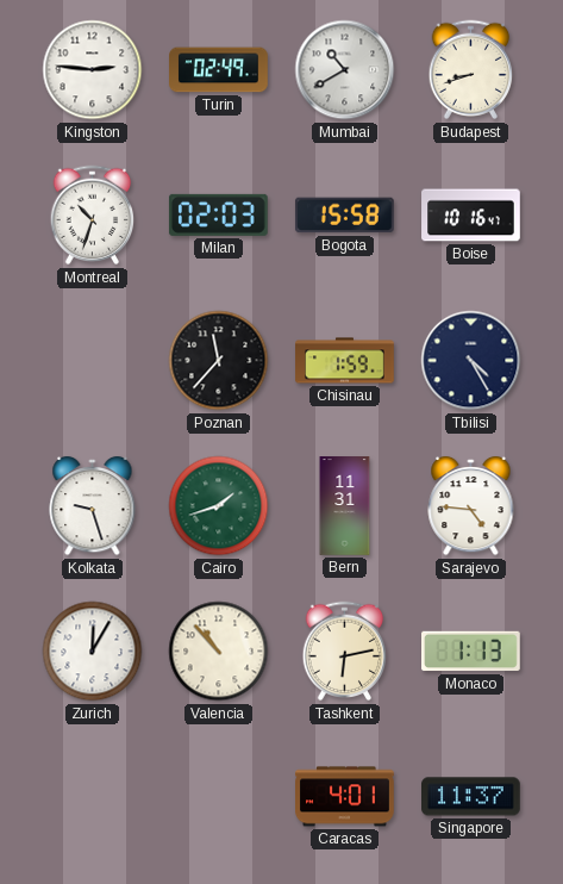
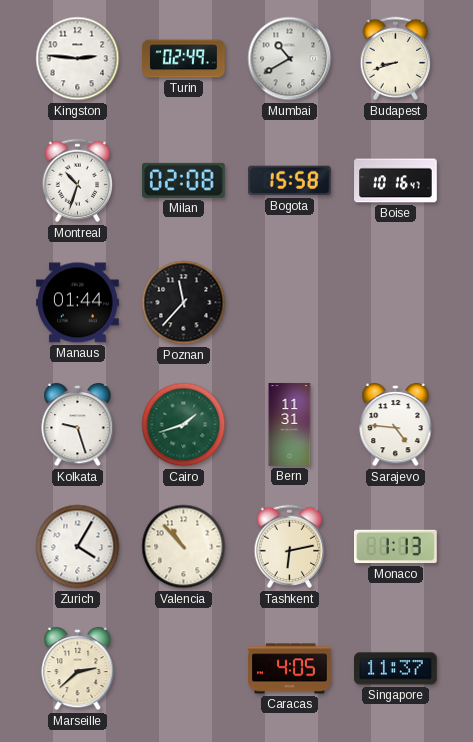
Milan: 02:03 -> 02:08 (183, 180)
Manaus: none -> 01:44 (78, 303)
Chisinau: 1:59 -> none (345, 361)
Tbilisi: 4:25 -> none (471, 361)
Zurich: 12:05 -> 4:05 (78, 547)
Marseille: none -> 2:38 (78, 669)
Caracas: 4:01 -> 4:05 (290, 669)
